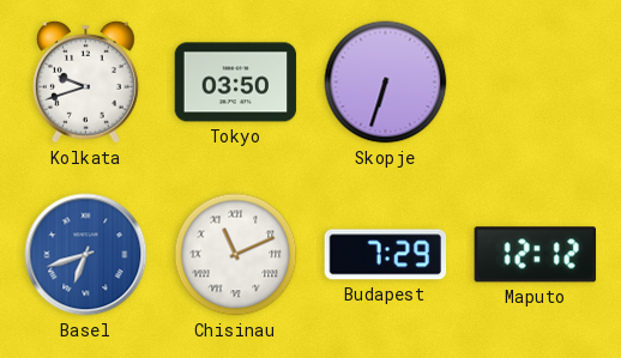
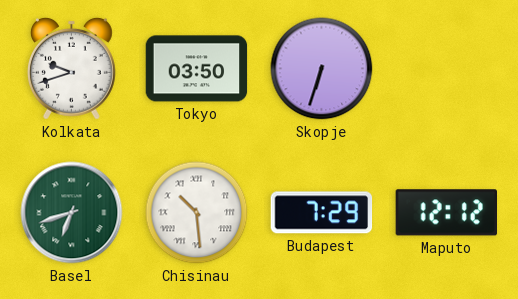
Basel dial: blue -> green (72, 213)
Chisinau: 11:11 -> 10:29 (197, 213)
